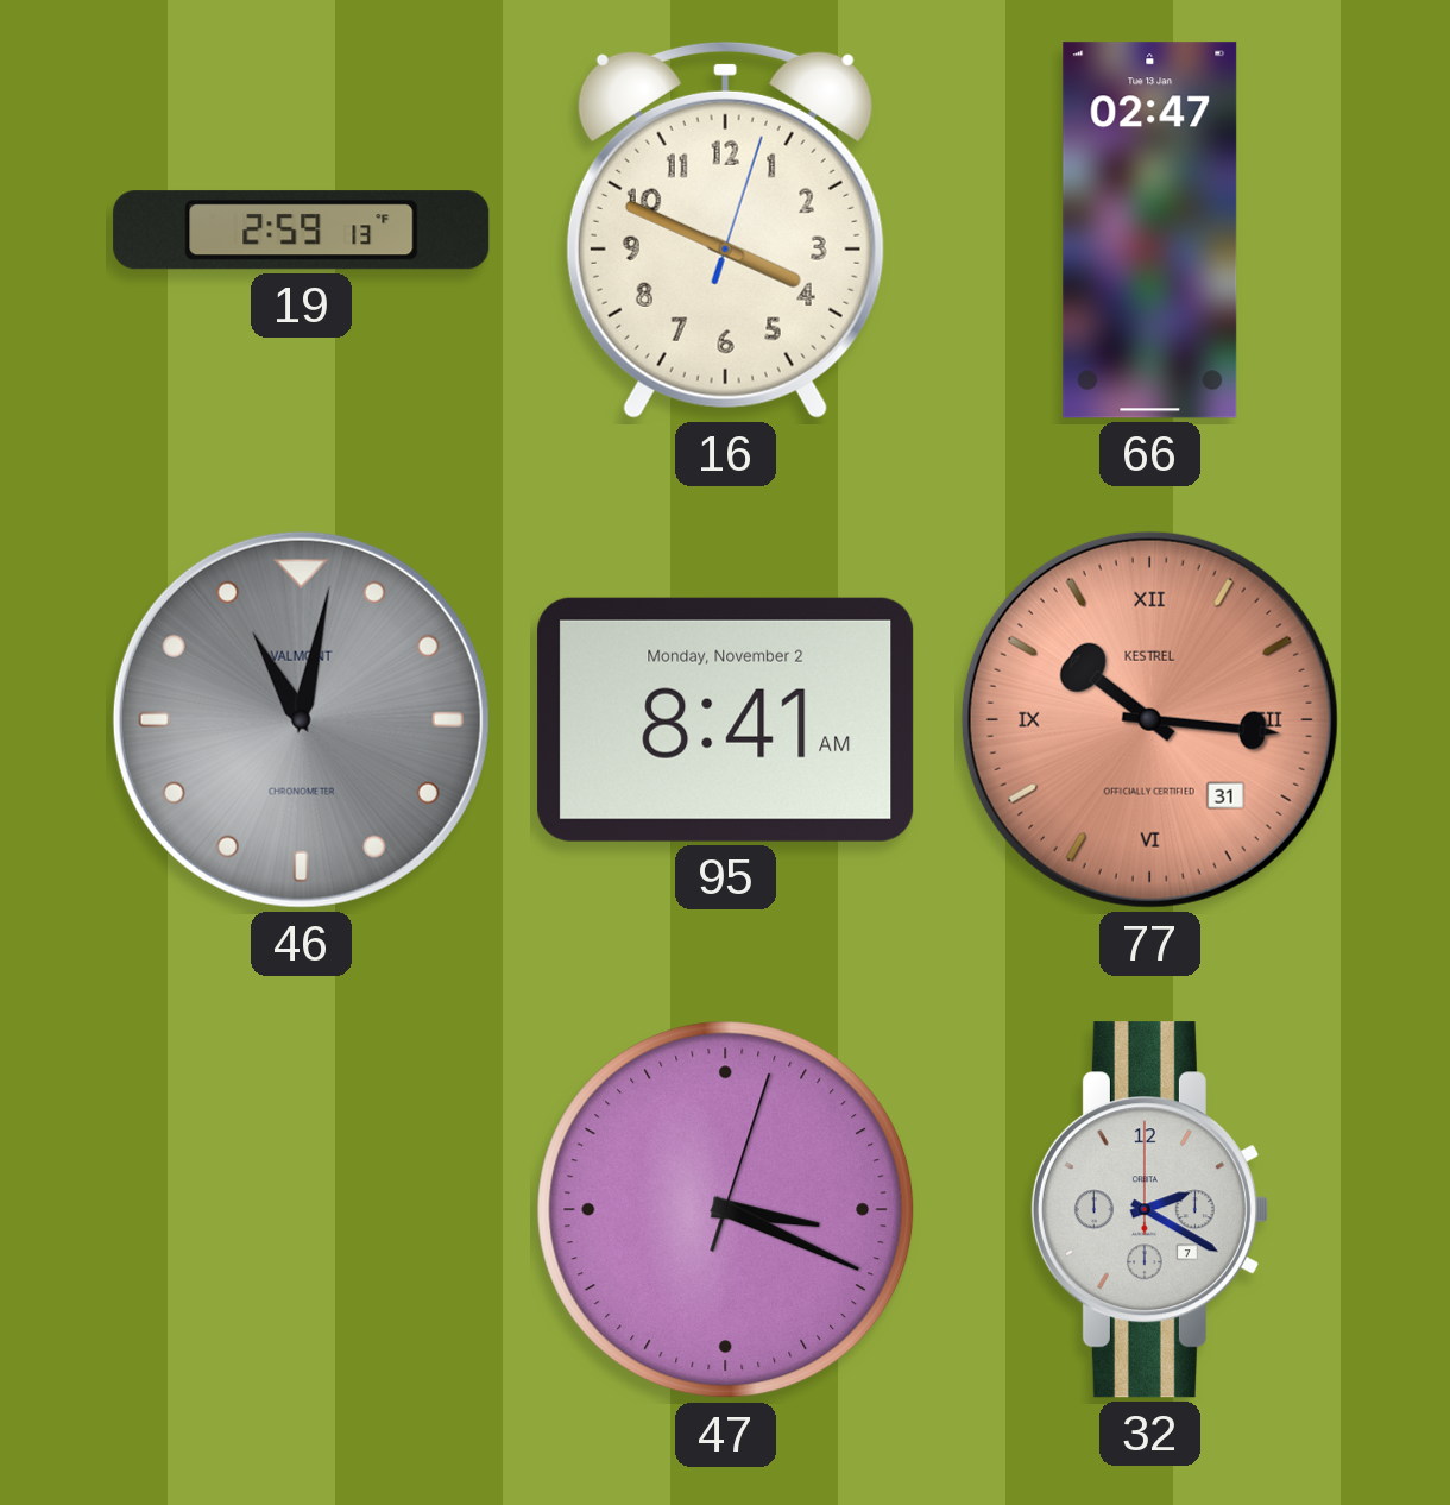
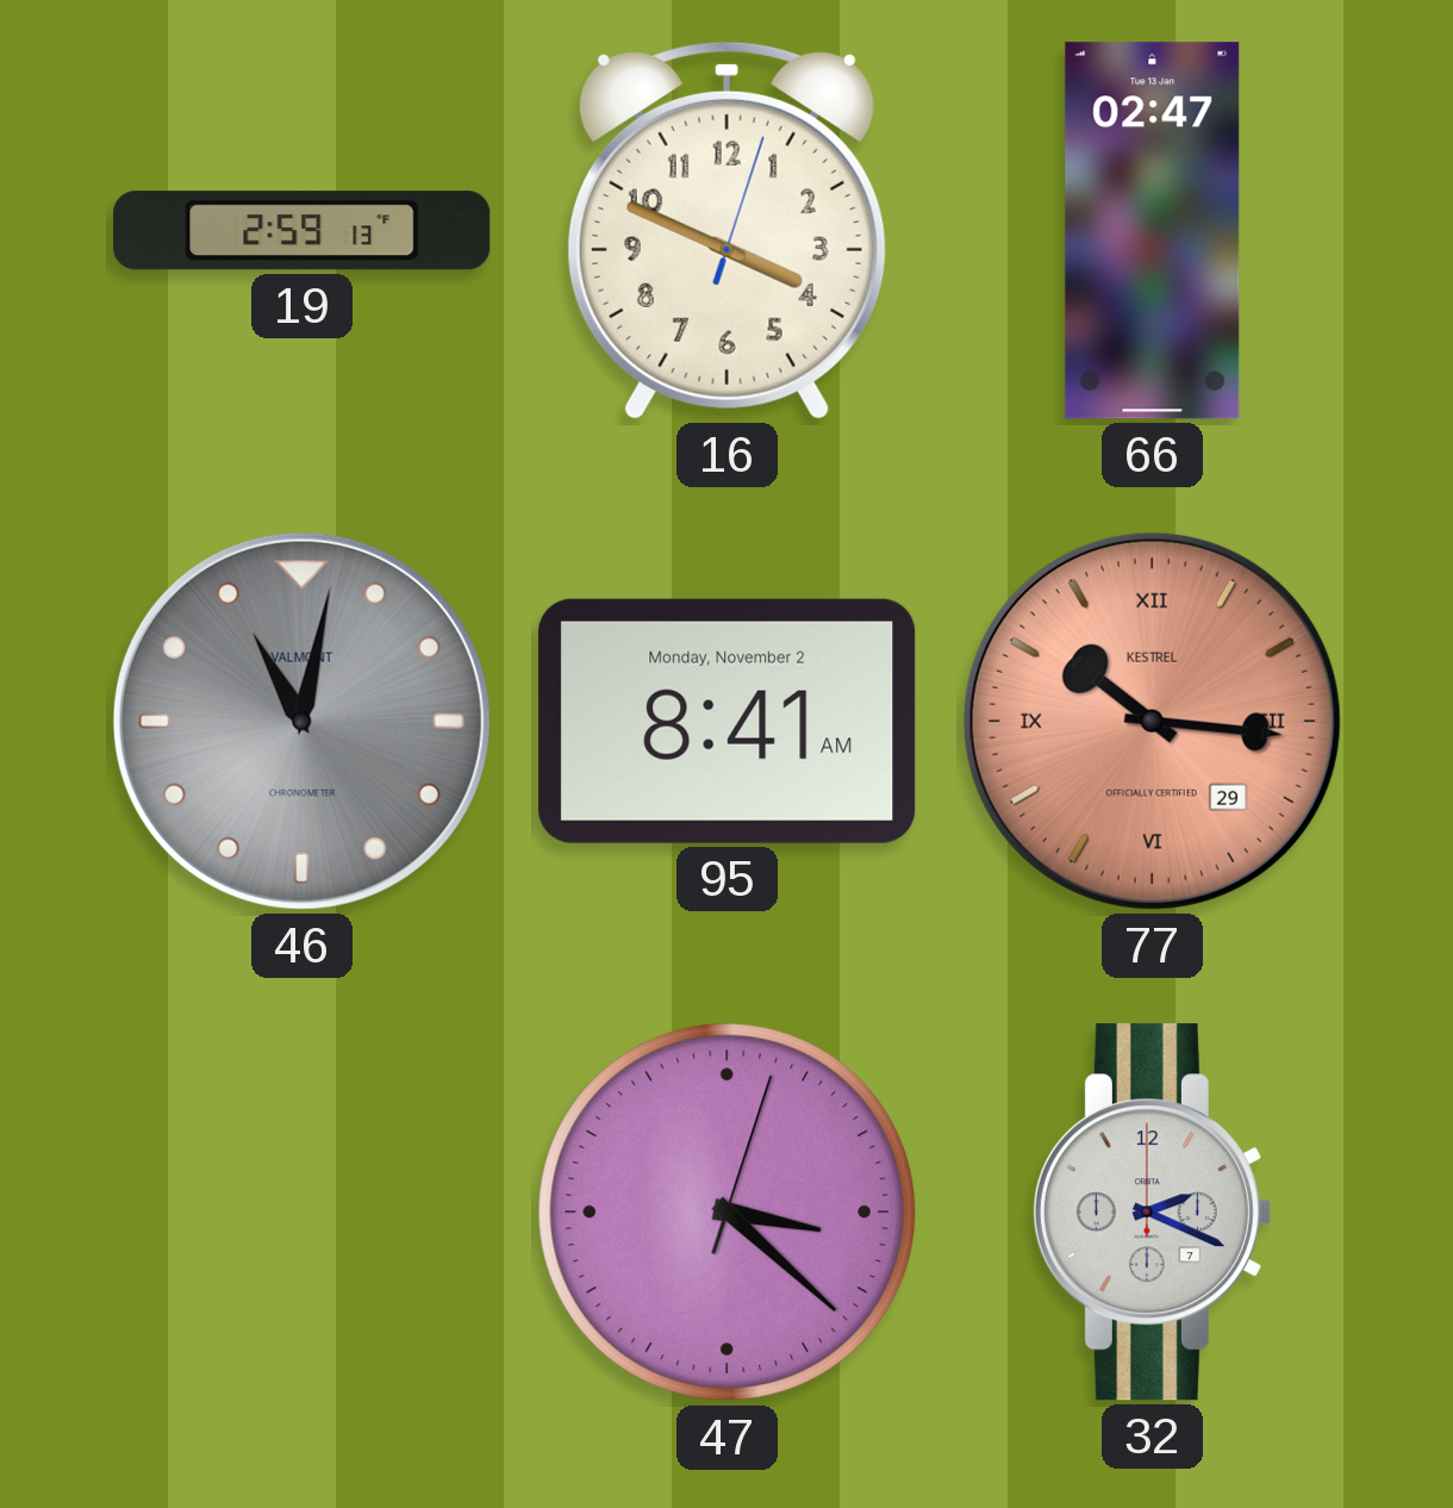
77 date: 31 -> 29 (1152, 721)
47: 3:19 -> 3:22 (728, 1213)
32: 2:20 -> 2:19 (1152, 1213)
